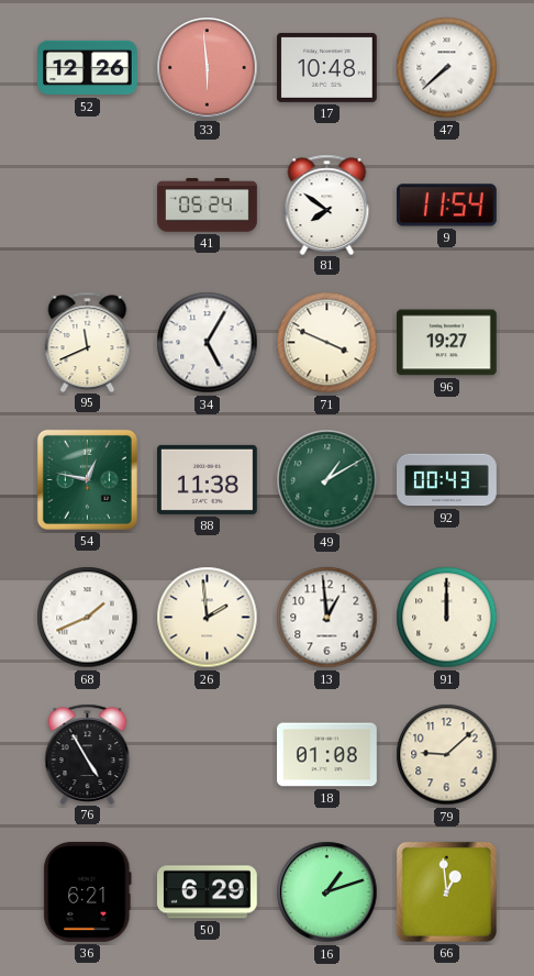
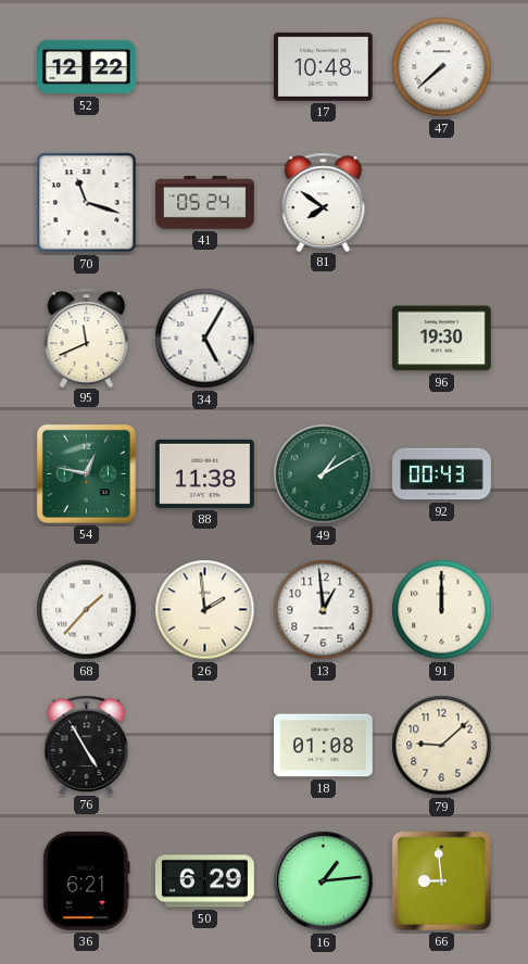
52: 12:26 -> 12:22 (87, 67)
33: 5:59 -> none (208, 68)
70: none -> 11:18 (87, 203)
9: 11:54 -> none (447, 206)
71: 3:49 -> none (327, 343)
96: 19:27 -> 19:30 (441, 339)
68: 1:41 -> 1:37 (87, 610)
16: 1:12 -> 1:14 (324, 881)
66: 12:59 -> 8:59 (441, 880)
